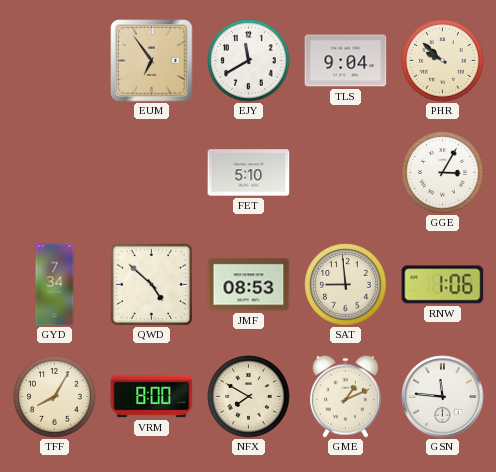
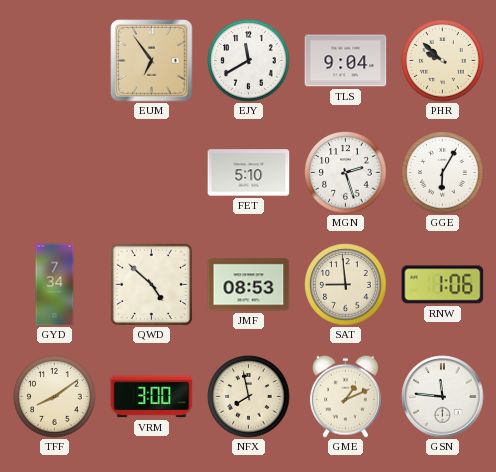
MGN: none -> 2:27 (346, 173)
GGE: 3:05 -> 6:05 (443, 173)
TFF: 8:05 -> 8:09 (55, 397)
VRM: 8:00 -> 3:00 (152, 397)
NFX: 7:50 -> 7:58 (249, 397)
